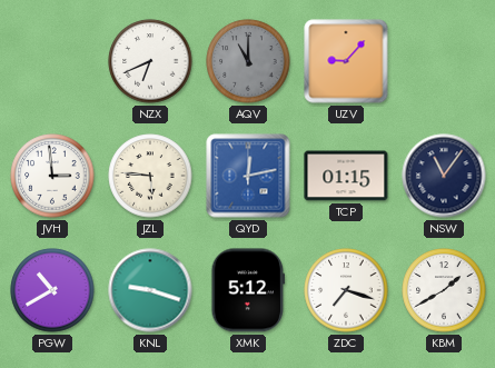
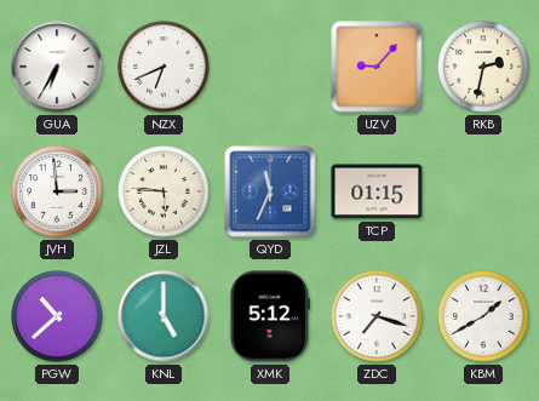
GUA: none -> 6:35 (57, 67)
AQV: 11:00 -> none (248, 61)
RKB: none -> 2:32 (483, 67)
QYD: 12:13 -> 11:34 (270, 191)
NSW: 11:06 -> none (444, 176)
PGW: 10:40 -> 10:38 (57, 316)
KNL: 9:18 -> 5:00 (164, 316)
